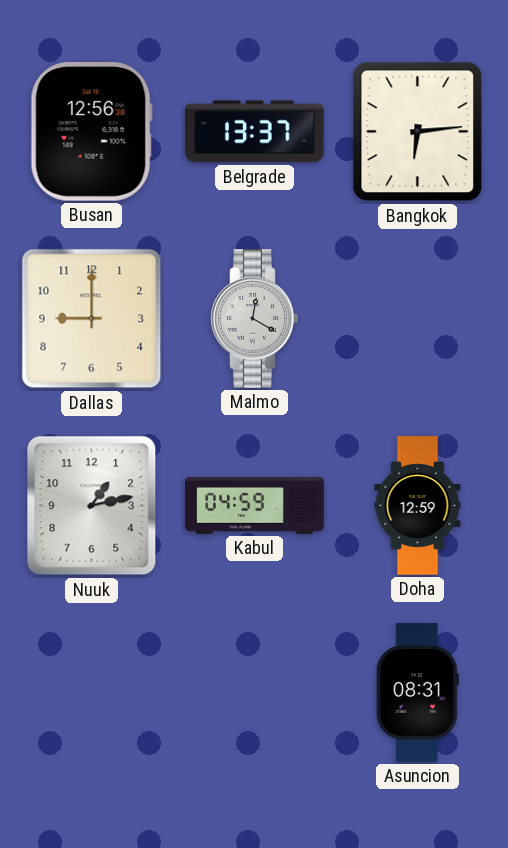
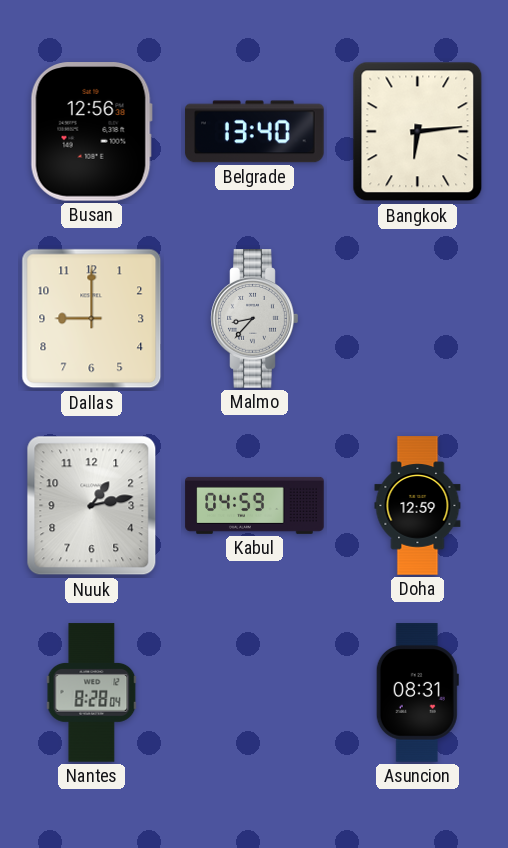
Belgrade: 13:37 -> 13:40 (255, 132)
Malmo: 12:20 -> 8:37 (255, 319)
Nantes: none -> 8:28 (92, 693)
